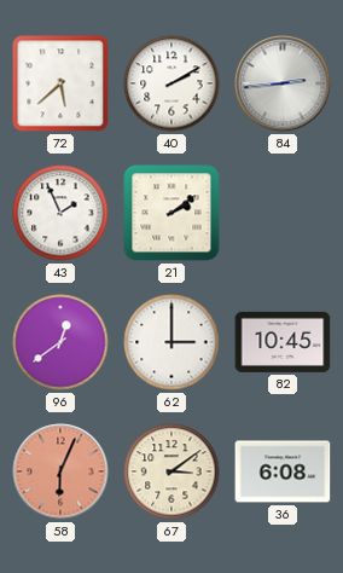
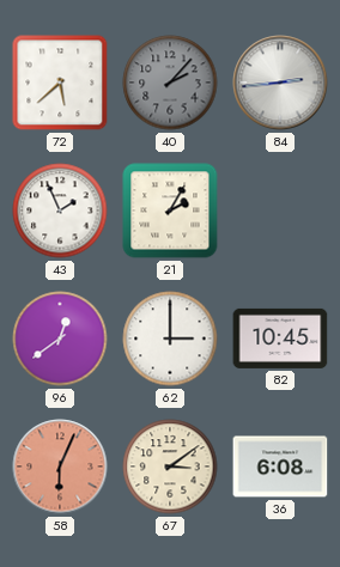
40: 2:10 -> 2:07 (170, 83)
40 dial: white -> grey (170, 83)
21: 2:09 -> 2:05 (170, 211)
